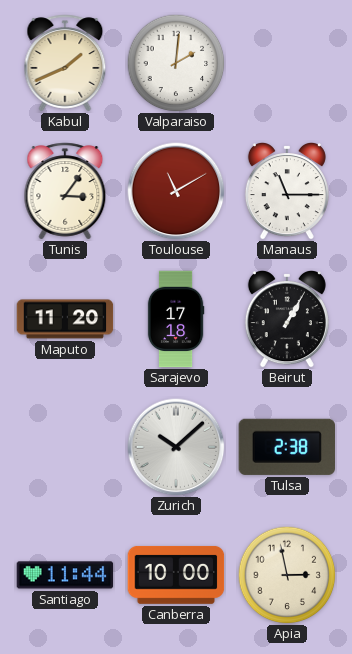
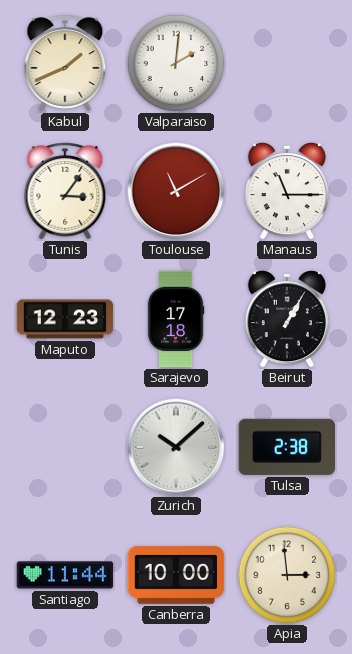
Maputo: 11:20 -> 12:23 (65, 319)
Apia: 2:58 -> 2:59 (287, 575)
